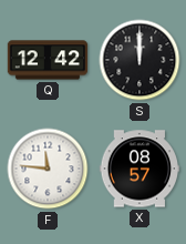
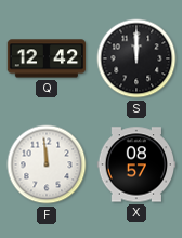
F: 11:46 -> 11:59 (47, 164)
